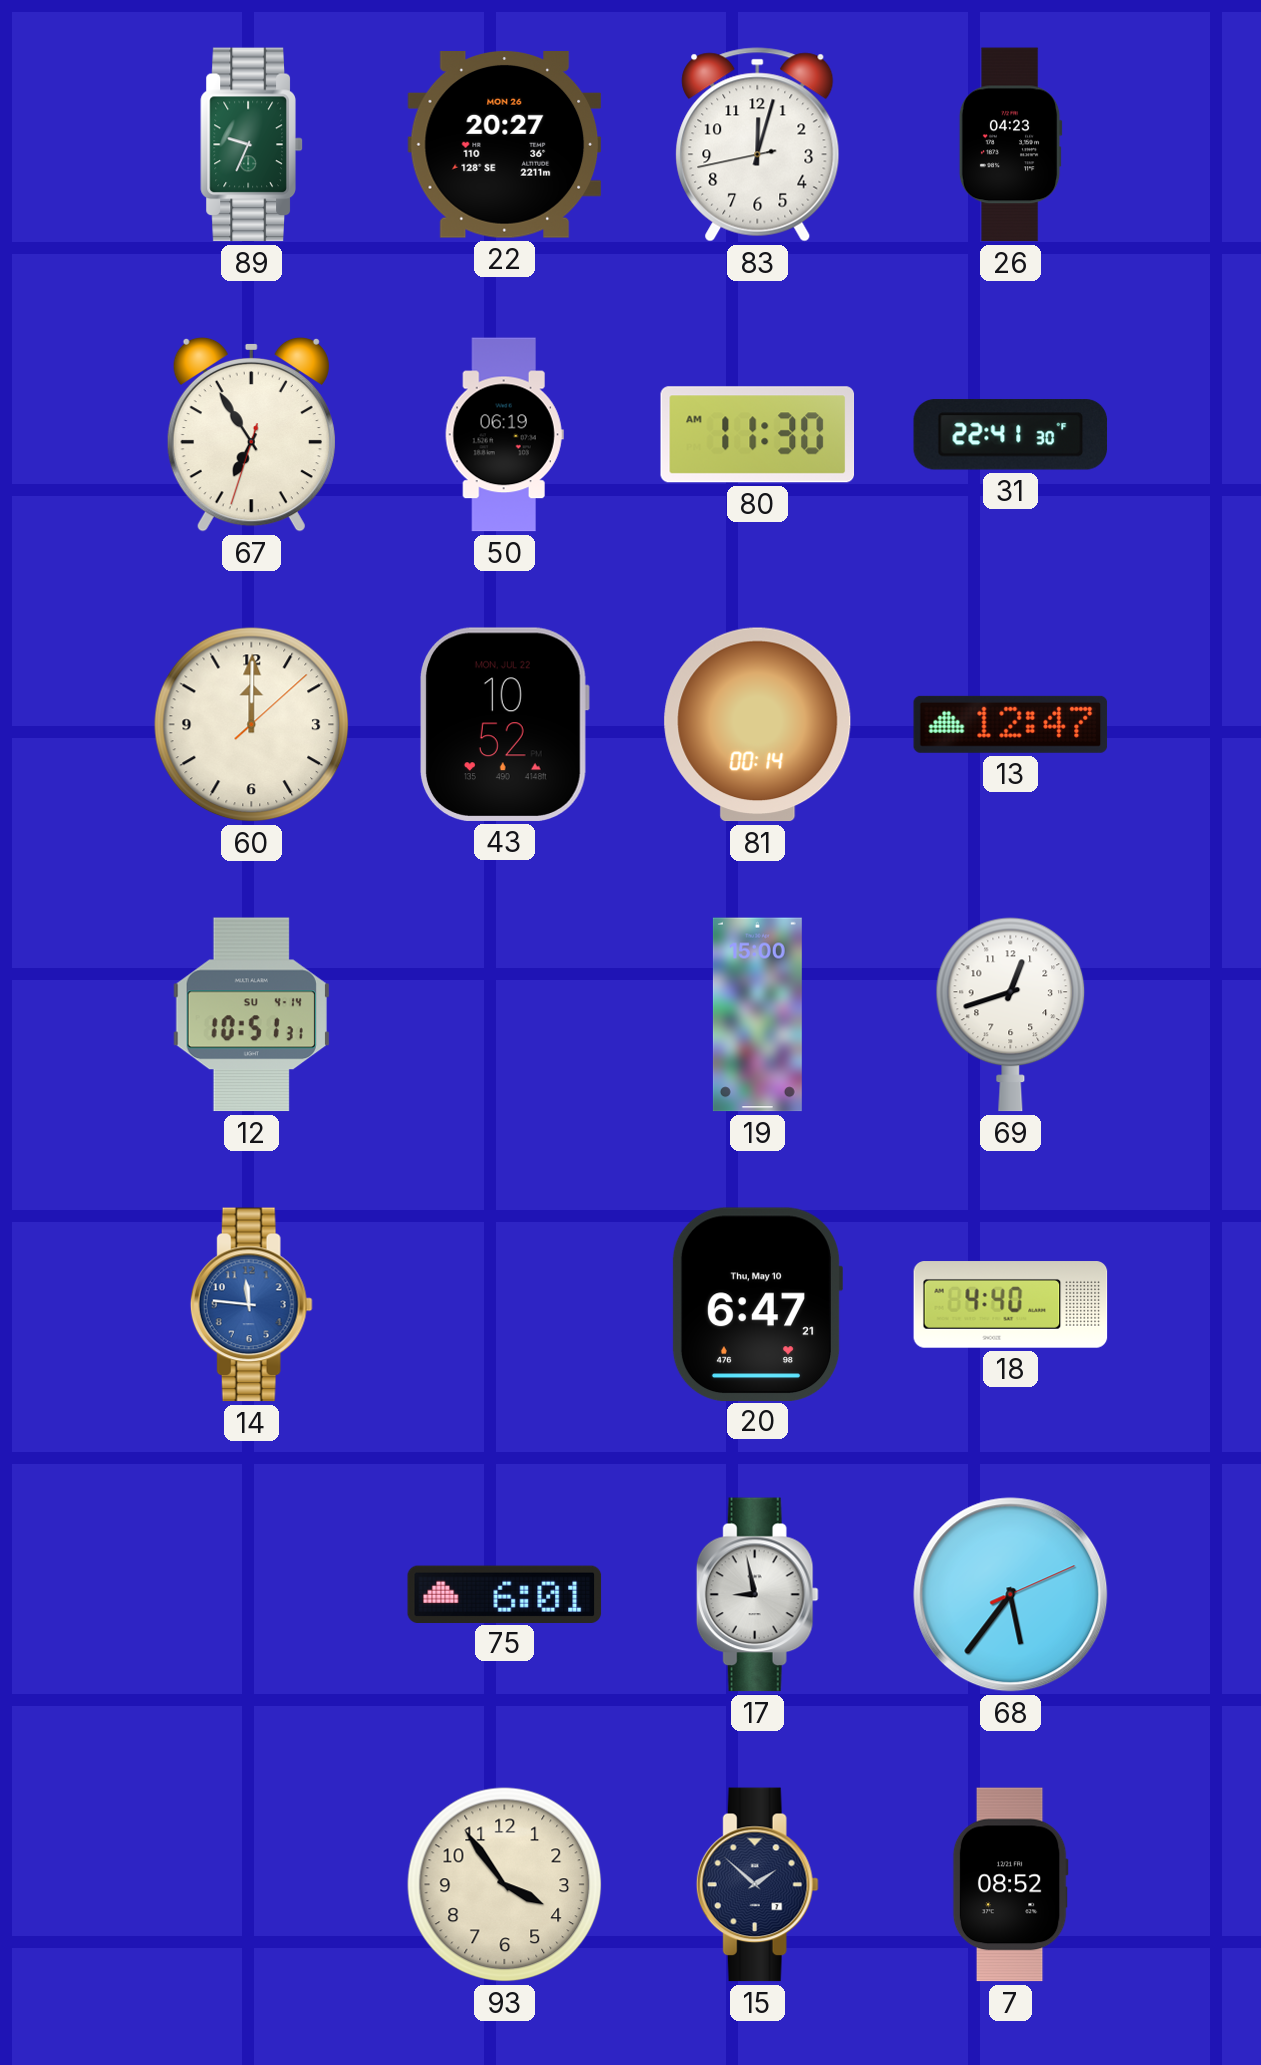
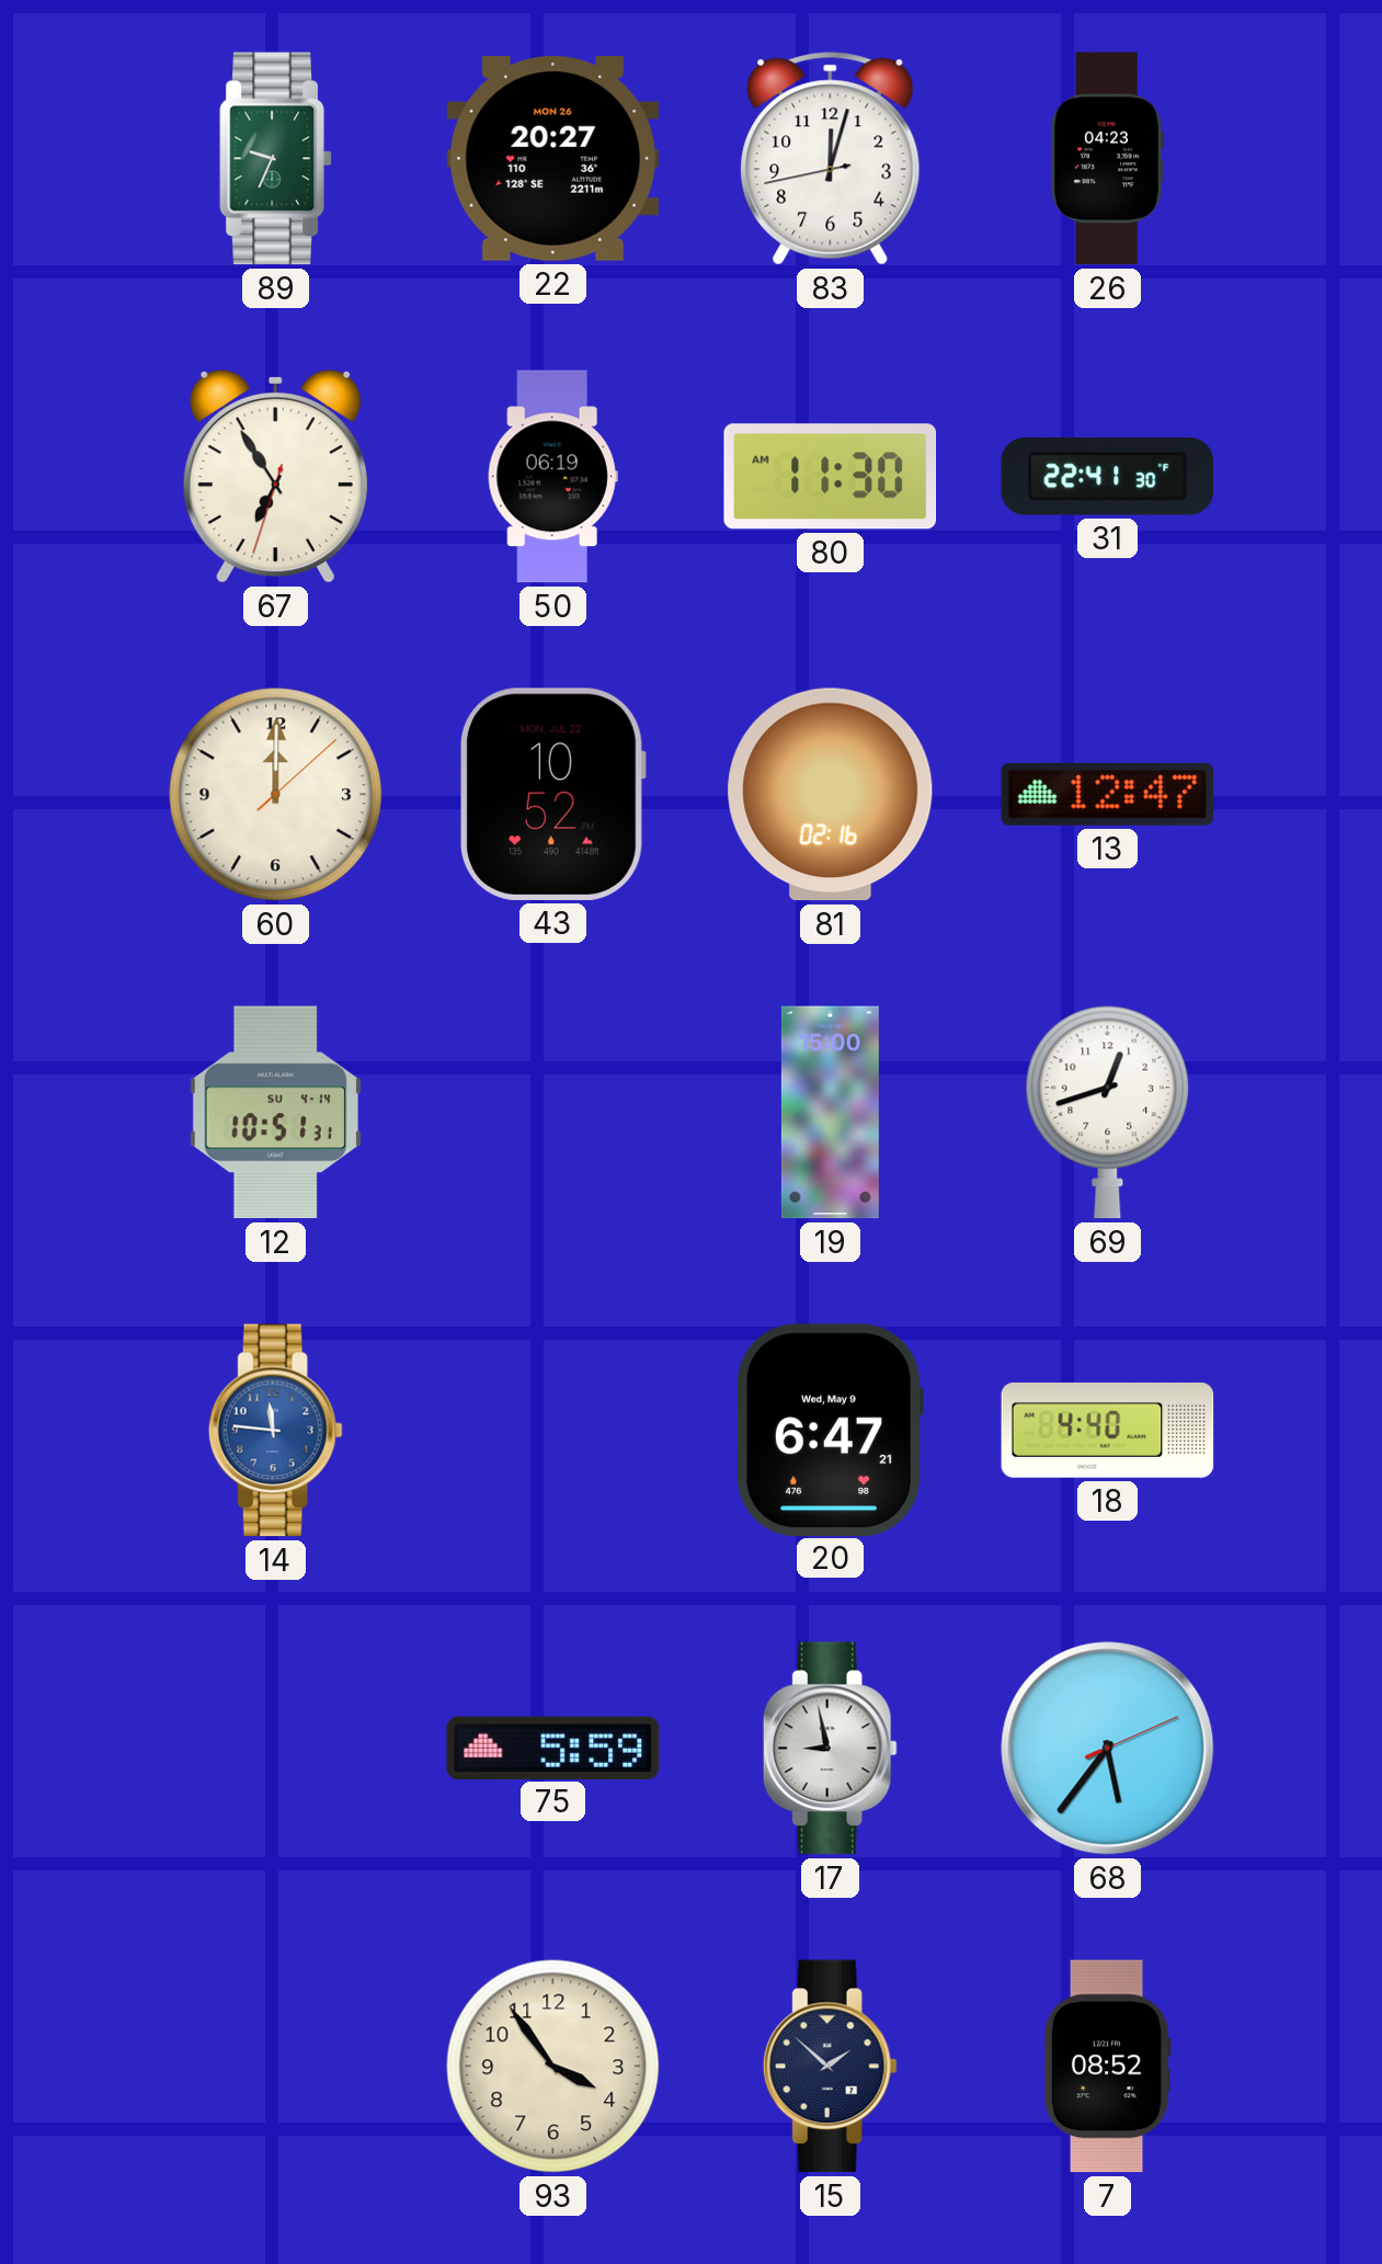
81: 00:14 -> 02:16 (831, 795)
20 date: Thu, May 10 -> Wed, May 9 (829, 1430)
75: 6:01 -> 5:59 (553, 1748)
